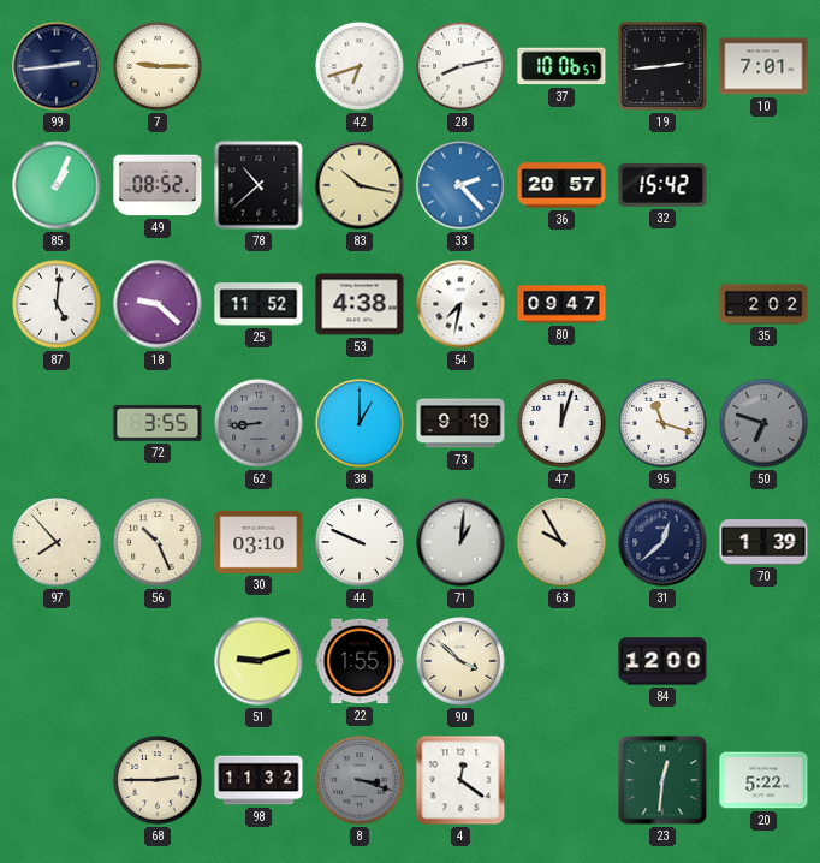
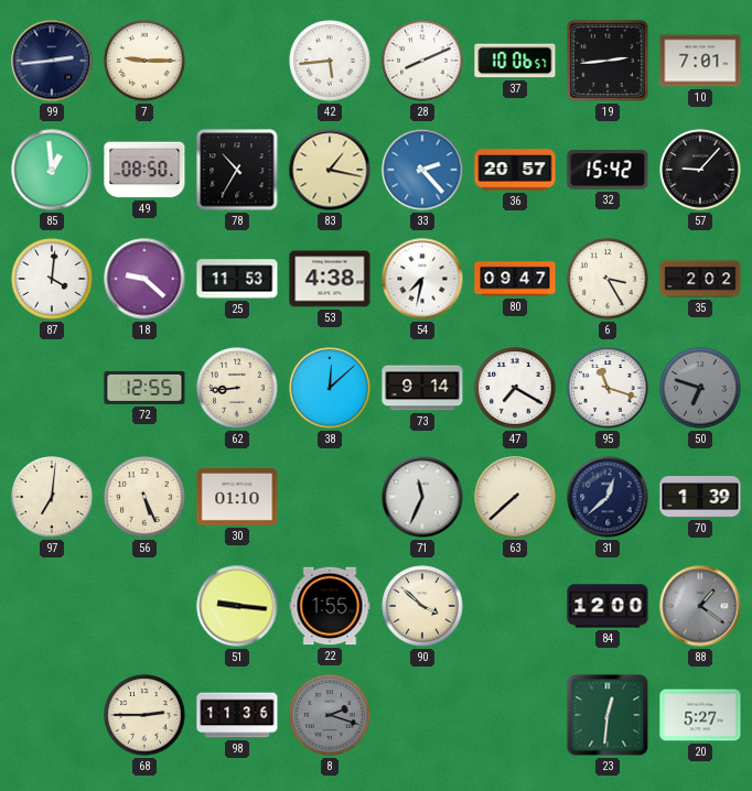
42: 6:42 -> 5:44 (330, 61)
28: 8:13 -> 8:11 (422, 61)
85: 1:04 -> 12:59 (52, 170)
49: 08:52 -> 08:50 (144, 170)
78: 10:38 -> 10:35 (237, 170)
83: 10:17 -> 1:17 (330, 170)
57: none -> 9:07 (700, 170)
87: 5:01 -> 4:01 (52, 279)
25: 11:52 -> 11:53 (237, 279)
6: none -> 3:25 (608, 279)
72: 3:55 -> 12:55 (144, 388)
62 dial: grey -> cream (237, 388)
38: 1:00 -> 12:08 (330, 388)
73: 9:19 -> 9:14 (422, 388)
47: 12:03 -> 7:20 (515, 388)
97: 7:53 -> 7:01 (52, 497)
56: 10:26 -> 5:26 (144, 497)
30: 03:10 -> 01:10 (237, 497)
44: 9:49 -> none (360, 542)
71: 1:01 -> 11:34 (422, 497)
63: 9:55 -> 7:38 (515, 497)
51: 9:12 -> 9:16 (237, 606)
88: none -> 1:21 (700, 606)
98: 11:32 -> 11:36 (237, 715)
8: 3:18 -> 2:18 (330, 715)
4: 12:21 -> none (460, 780)
20: 5:22 -> 5:27 (700, 715)
